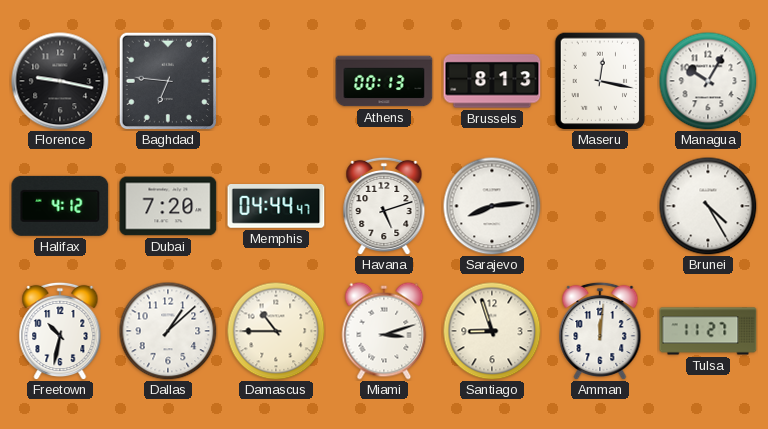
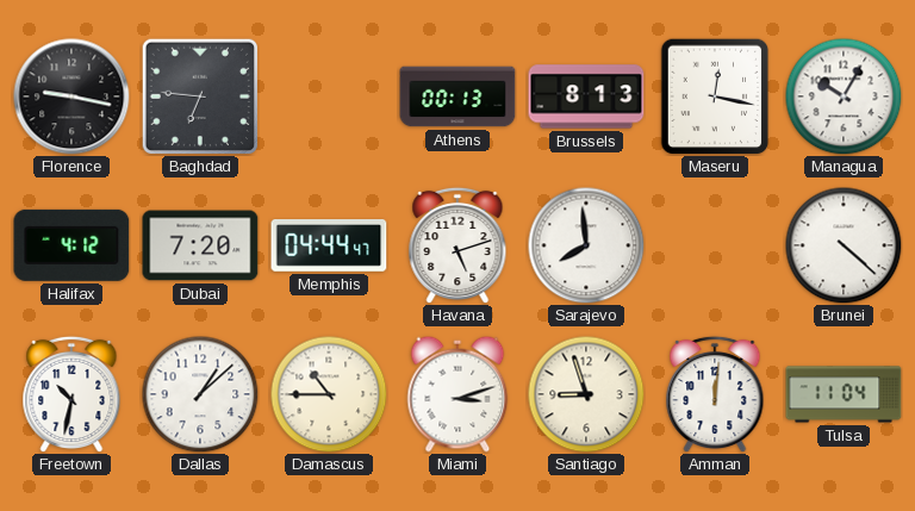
Sarajevo: 8:14 -> 7:59 (586, 245)
Brunei: 4:25 -> 4:22 (844, 245)
Tulsa: 11:27 -> 11:04 (844, 394)
